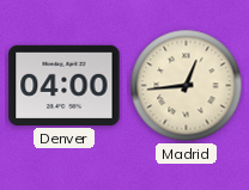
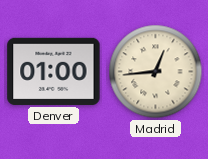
Denver: 04:00 -> 01:00 (54, 71)
